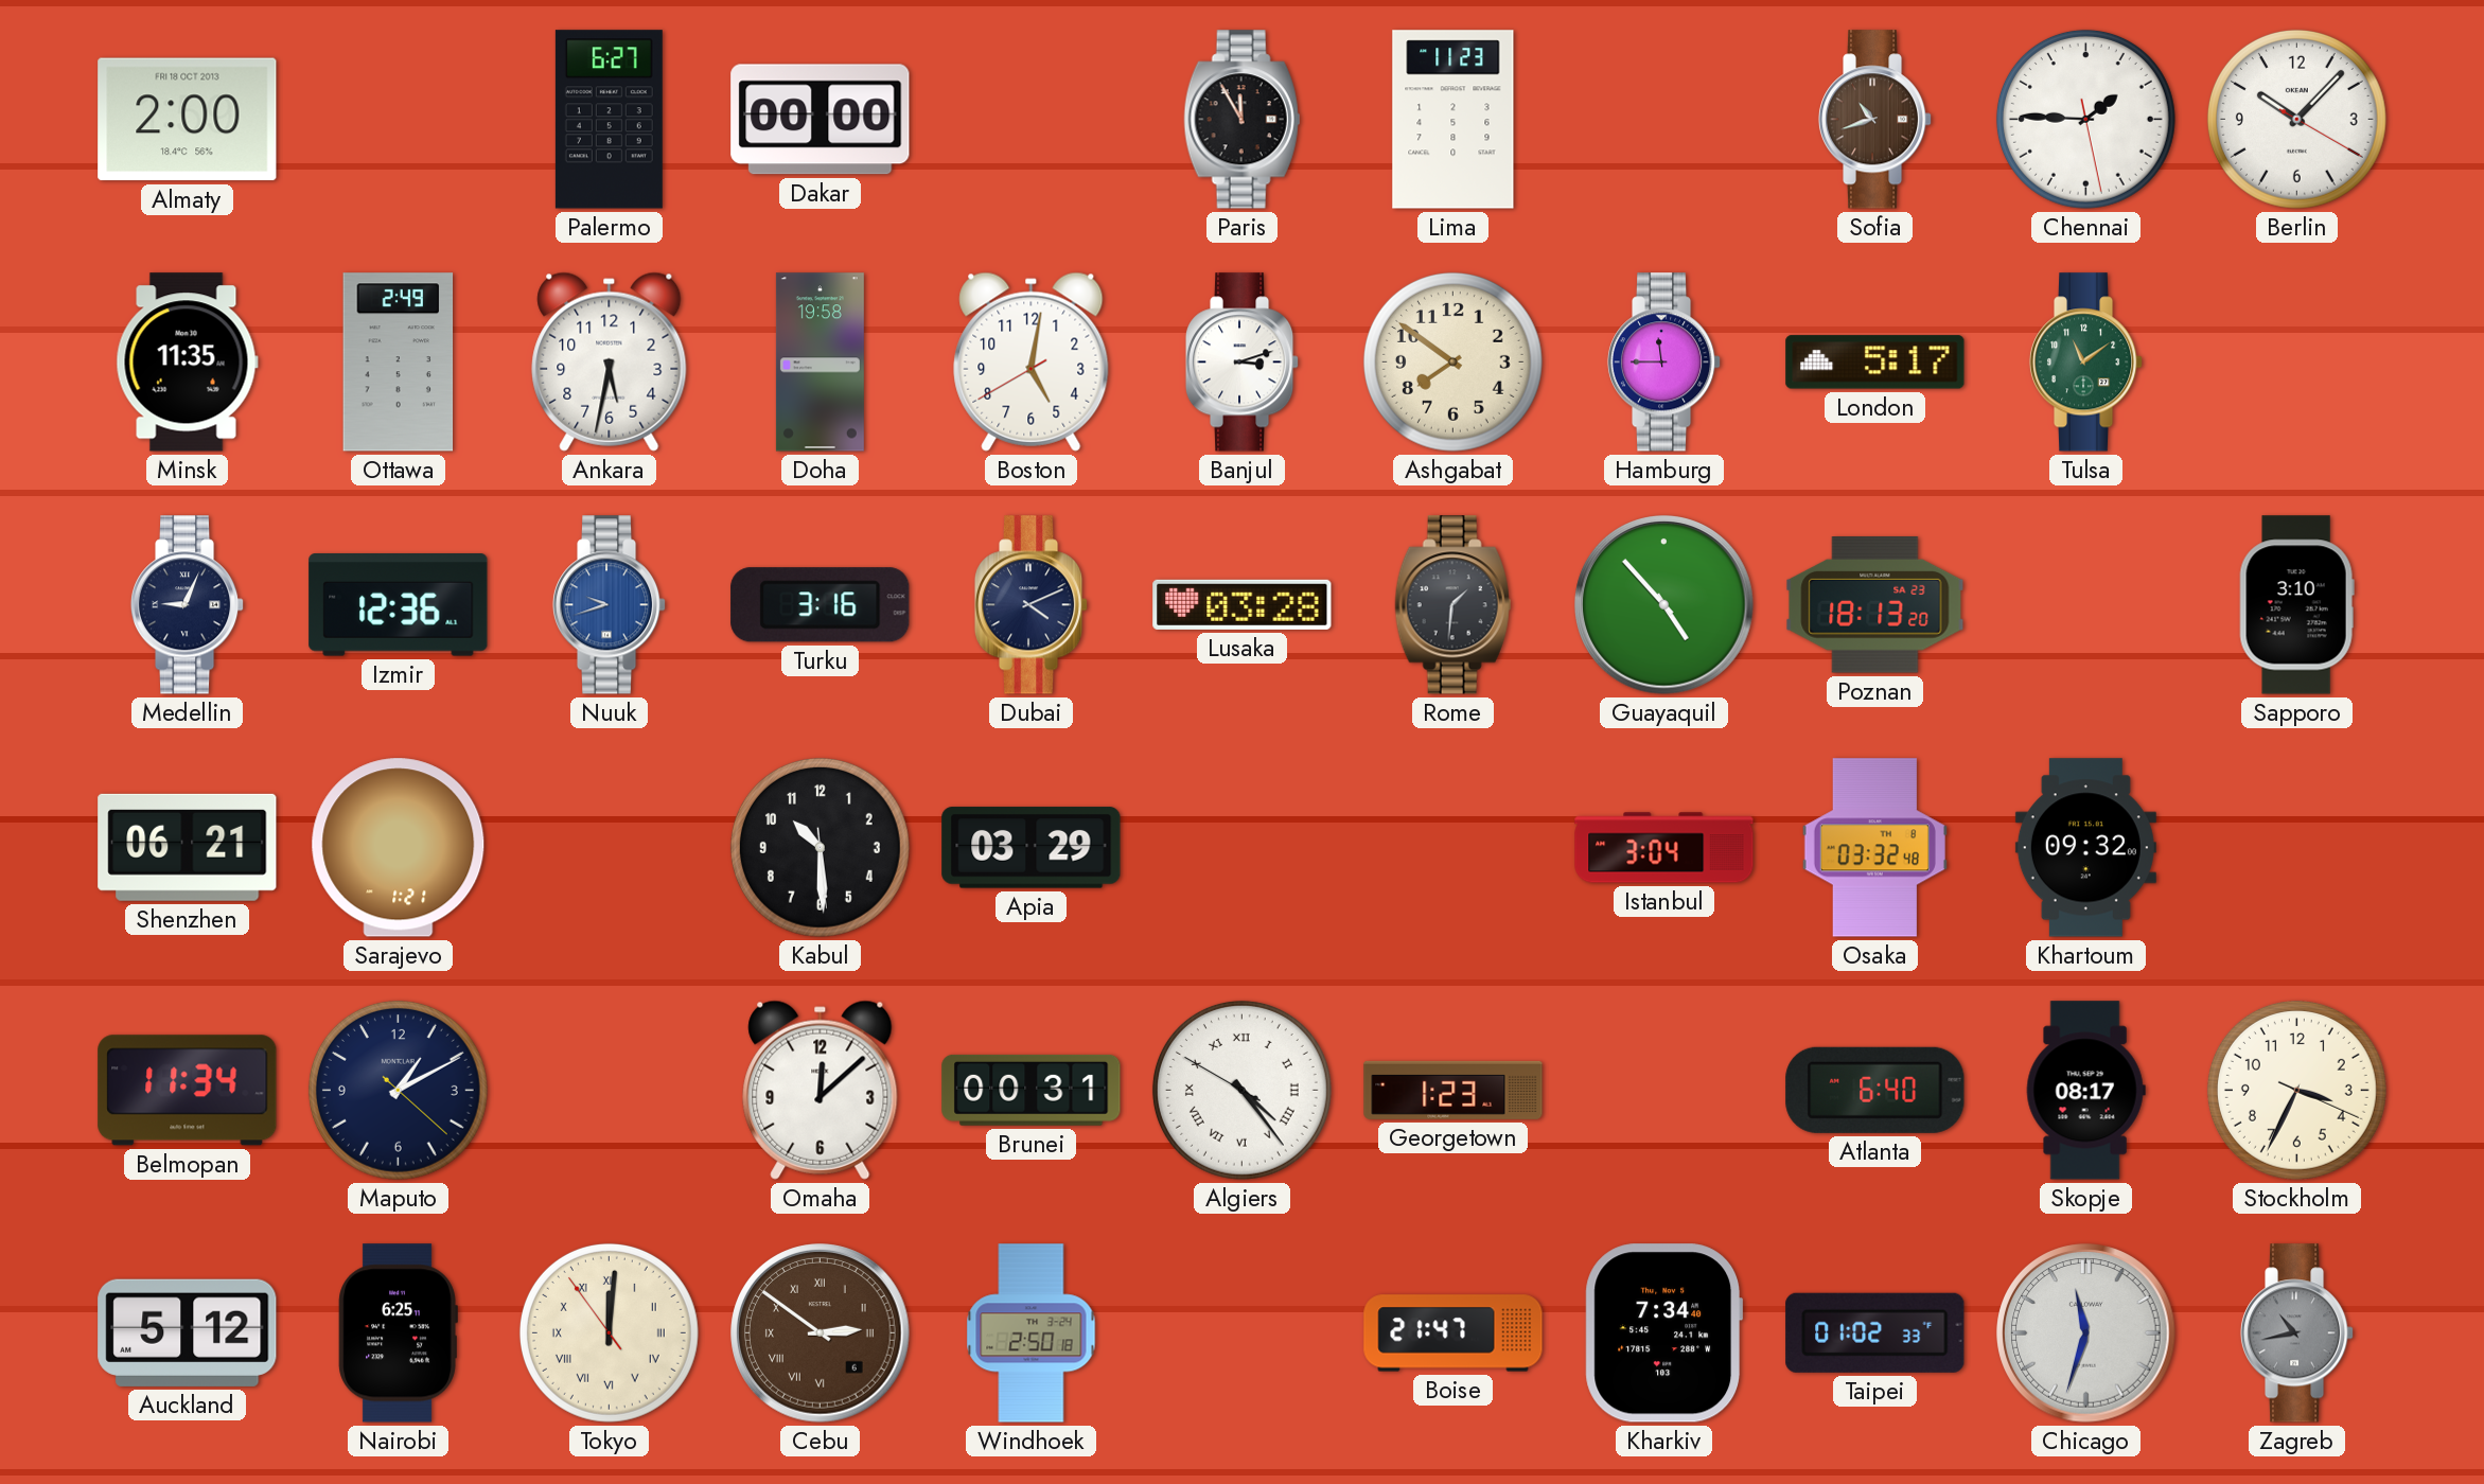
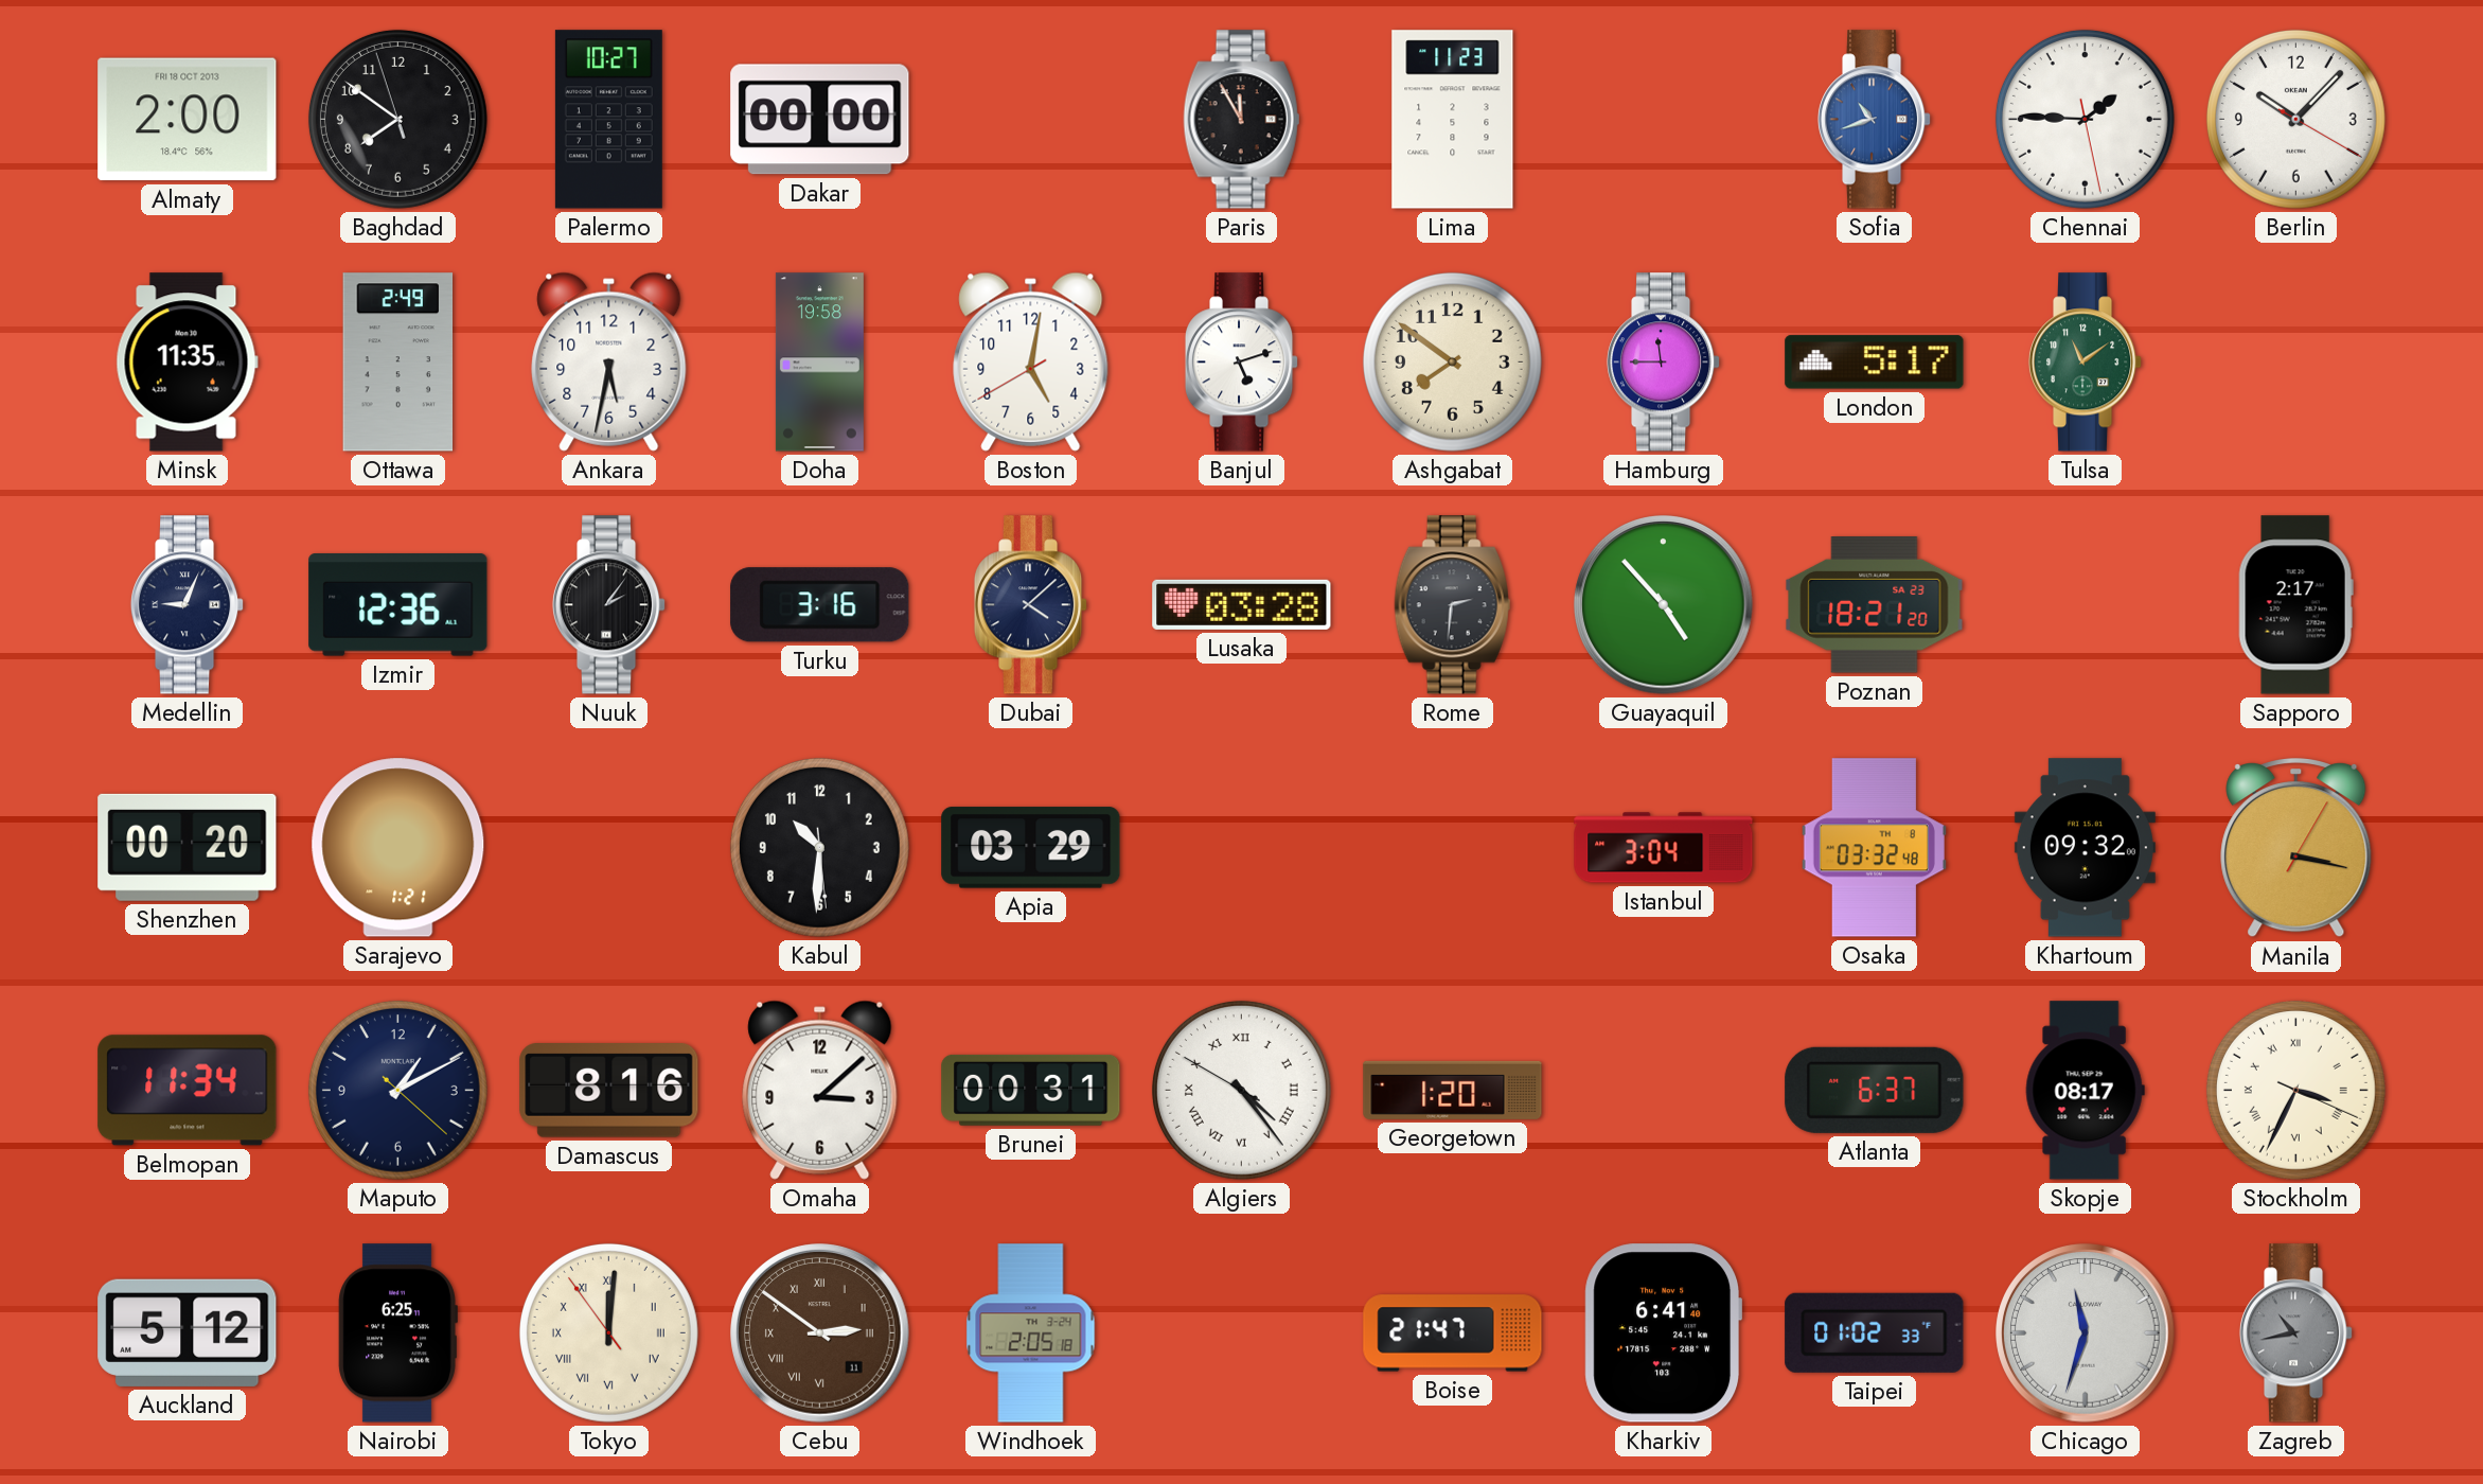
Baghdad: none -> 7:50 (397, 119)
Palermo: 6:27 -> 10:27 (608, 120)
Sofia dial: brown -> blue (1875, 120)
Banjul: 3:12 -> 5:12 (1242, 363)
Nuuk: 9:42 -> 2:06 (609, 605)
Nuuk dial: blue -> black (609, 605)
Dubai: 4:11 -> 4:08 (1031, 605)
Rome: 1:31 -> 2:31 (1453, 605)
Poznan: 18:13 -> 18:21 (1875, 605)
Sapporo: 3:10 -> 2:17 (2295, 605)
Shenzhen: 06:21 -> 00:20 (188, 847)
Kabul: 10:29 -> 10:30 (819, 847)
Manila: none -> 3:17 (2296, 848)
Damascus: none -> 8:16 (609, 1091)
Omaha: 12:08 -> 3:08 (820, 1090)
Georgetown: 1:23 -> 1:20 (1453, 1090)
Atlanta: 6:40 -> 6:37 (1875, 1090)
Stockholm numerals: Arabic -> Roman (2295, 1090)
Cebu date: 6 -> 11 (820, 1333)
Windhoek: 2:50 -> 2:05 (1031, 1333)
Kharkiv: 7:34 -> 6:41 (1664, 1333)
